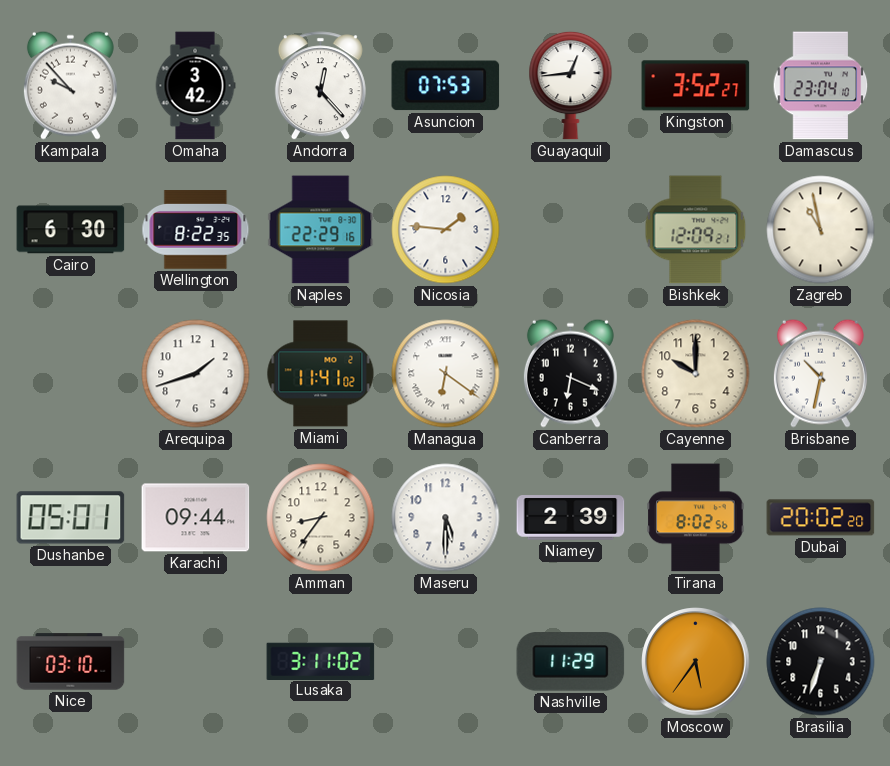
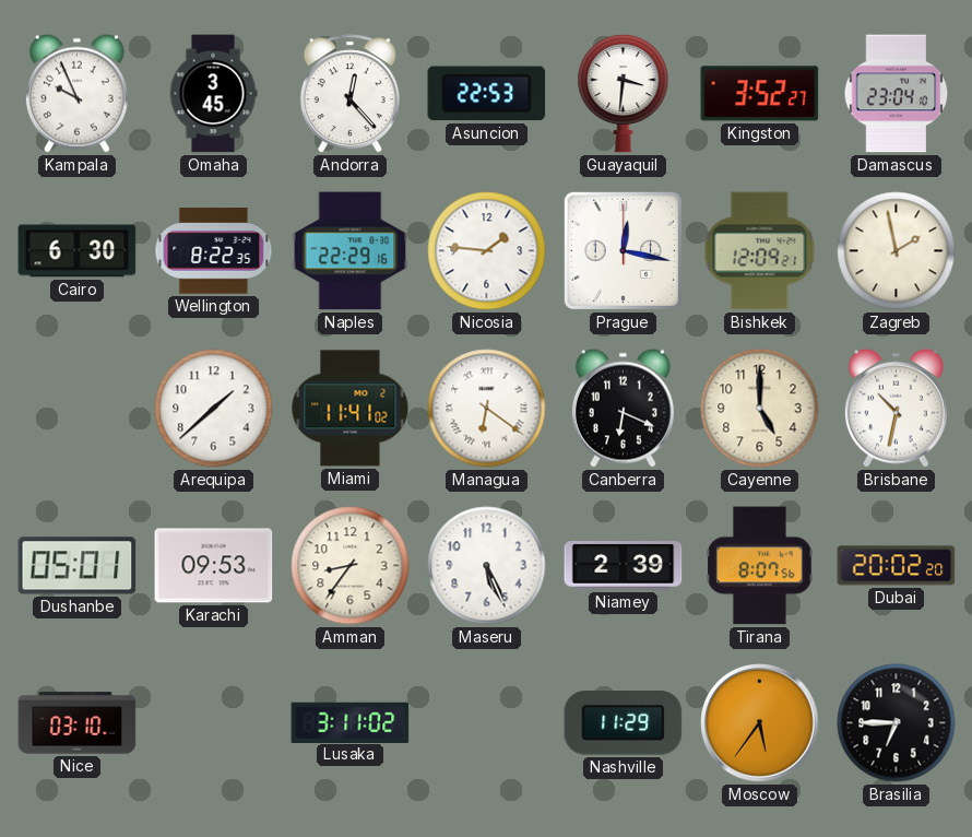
Kampala: 9:53 -> 9:56 (76, 93)
Omaha: 3:42 -> 3:45 (213, 94)
Asuncion: 07:53 -> 22:53 (487, 94)
Guayaquil: 12:44 -> 3:31 (624, 93)
Prague: none -> 12:17 (623, 250)
Zagreb: 10:58 -> 1:58 (897, 251)
Arequipa: 1:42 -> 1:38 (214, 409)
Cayenne: 10:00 -> 5:00 (760, 409)
Karachi: 09:44 -> 09:53 (214, 566)
Maseru: 5:30 -> 5:26 (487, 566)
Tirana: 8:02 -> 8:07 (760, 566)
Brasilia: 6:33 -> 6:45 (897, 723)
